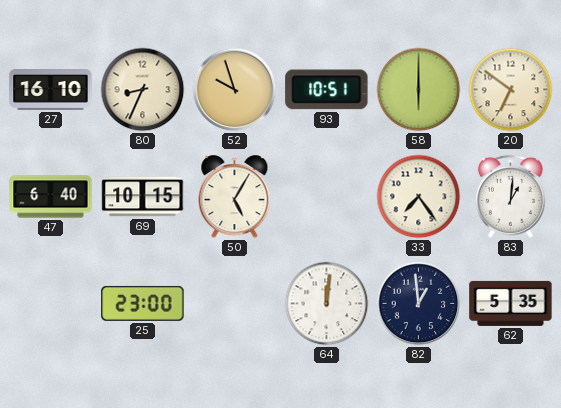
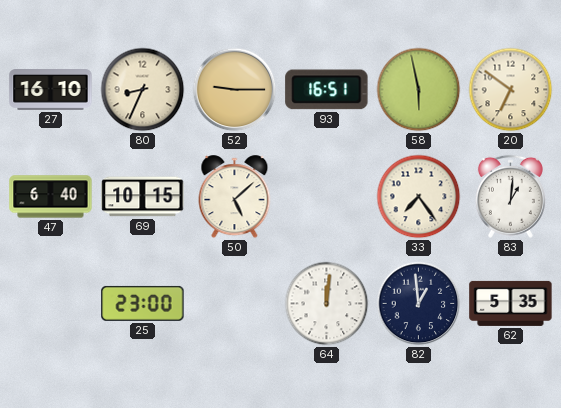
52: 9:57 -> 9:15 (235, 90)
93: 10:51 -> 16:51 (327, 90)
58: 6:00 -> 5:58 (419, 90)
50: 5:05 -> 5:08 (235, 197)
